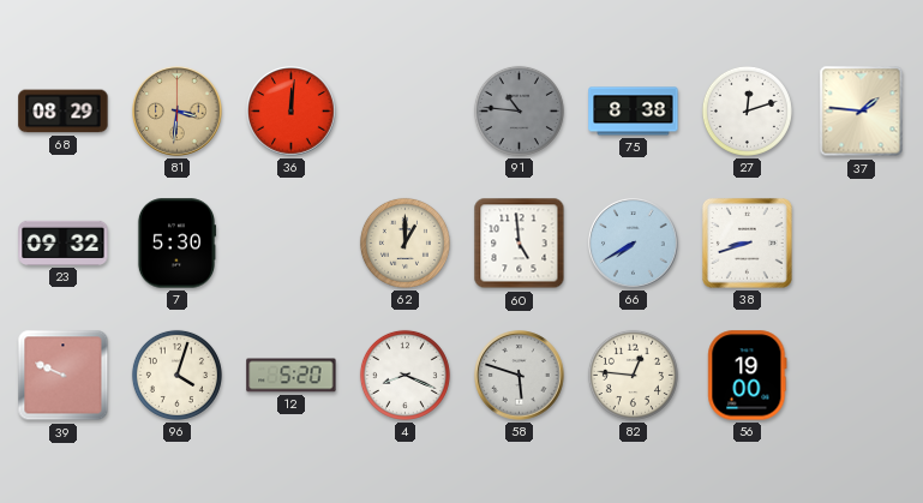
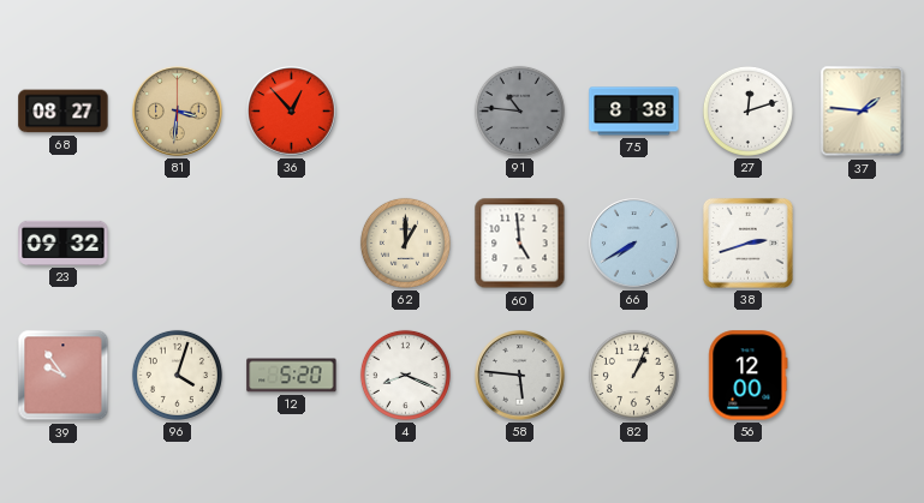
68: 08:29 -> 08:27 (64, 112)
36: 12:01 -> 12:53 (292, 112)
7: 5:30 -> none (176, 244)
38: 8:42 -> 2:42 (747, 242)
39: 9:49 -> 9:54 (64, 376)
58: 5:48 -> 5:46 (520, 376)
82: 12:46 -> 1:04 (633, 375)
56: 19:00 -> 12:00 (749, 376)
